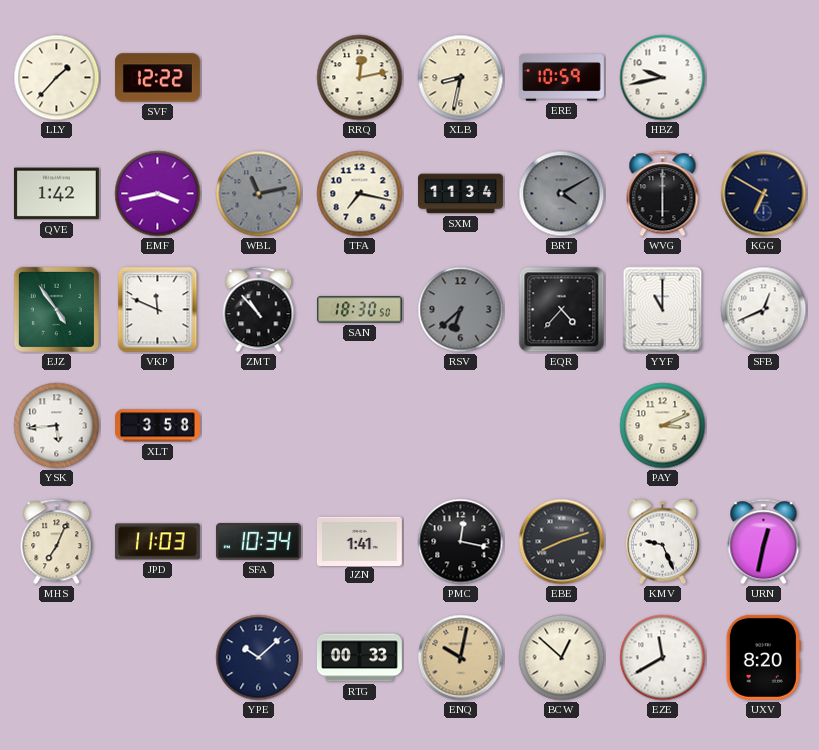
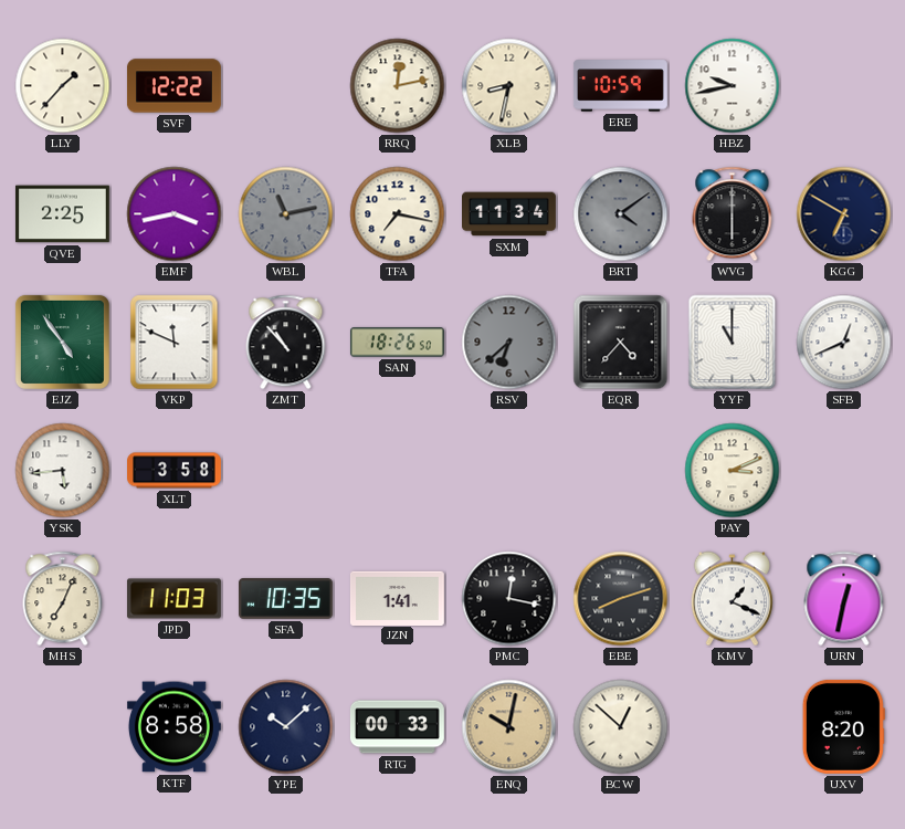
QVE: 1:42 -> 2:25 (62, 214)
BRT: 4:10 -> 4:09 (621, 214)
SAN: 18:30 -> 18:26 (397, 343)
SFA: 10:34 -> 10:35 (285, 599)
KMV: 9:26 -> 1:19 (732, 599)
KTF: none -> 8:58 (173, 727)
EZE: 11:40 -> none (663, 658)
